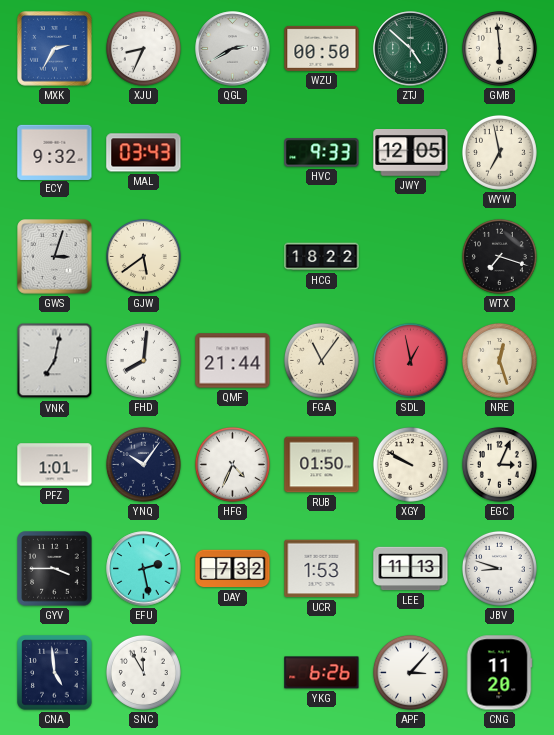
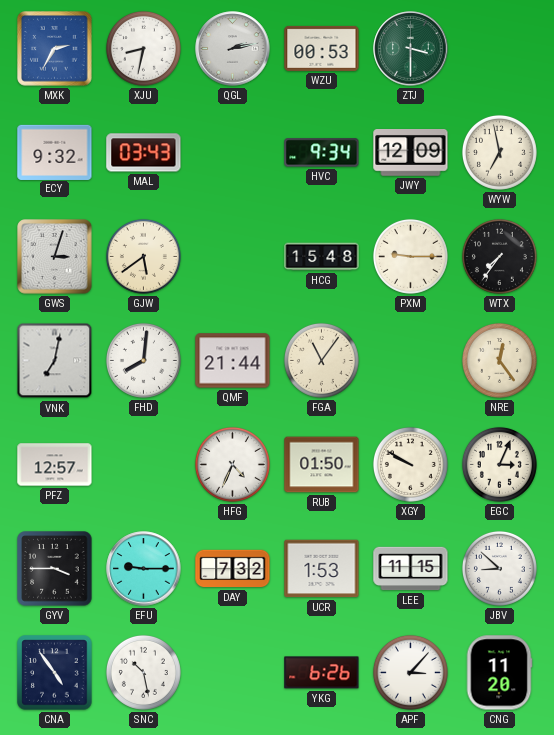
XJU: 8:34 -> 8:32 (143, 48)
QGL: 2:40 -> 2:13 (233, 49)
WZU: 00:50 -> 00:53 (322, 48)
ZTJ: 4:52 -> 3:30 (411, 49)
GMB: 5:59 -> none (499, 48)
HVC: 9:33 -> 9:34 (322, 153)
JWY: 12:05 -> 12:09 (411, 153)
HCG: 18:22 -> 15:48 (322, 257)
PXM: none -> 9:15 (410, 256)
WTX: 7:18 -> 7:36 (499, 256)
SDL: 12:58 -> none (410, 360)
NRE: 12:27 -> 12:24 (499, 360)
PFZ: 1:01 -> 12:57 (55, 465)
YNQ: 10:06 -> none (143, 464)
EFU: 2:28 -> 9:15 (144, 569)
LEE: 11:13 -> 11:15 (411, 569)
JBV: 8:48 -> 8:52 (499, 568)
CNA: 4:59 -> 4:54 (55, 673)
SNC: 11:55 -> 10:28 (143, 672)
